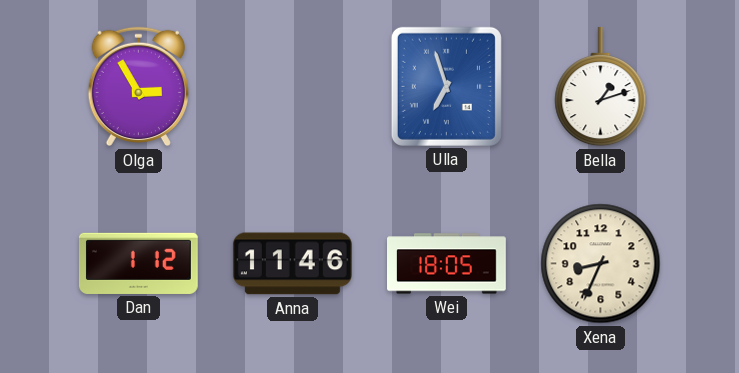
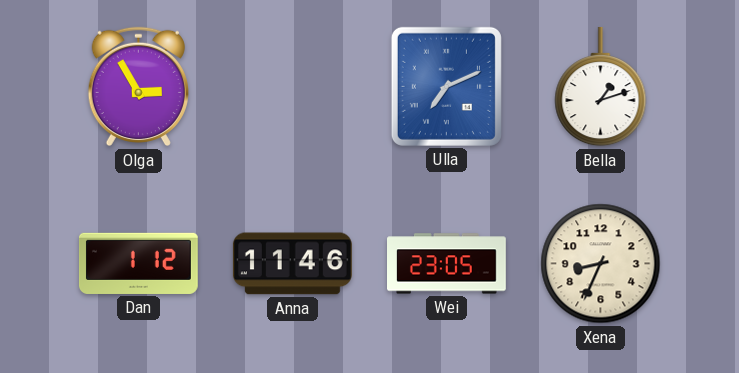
Ulla: 6:57 -> 7:11 (446, 86)
Wei: 18:05 -> 23:05 (447, 264)
